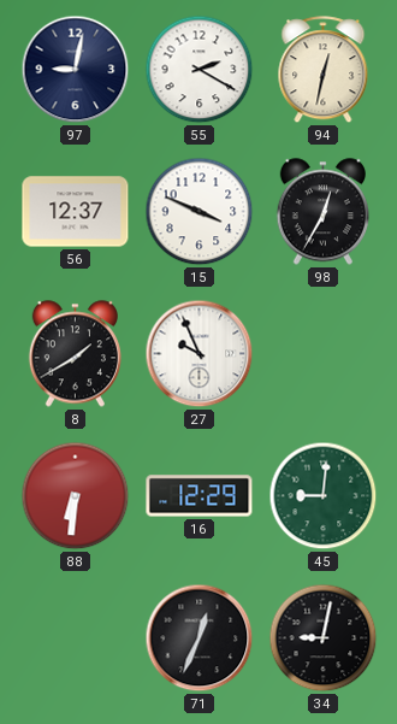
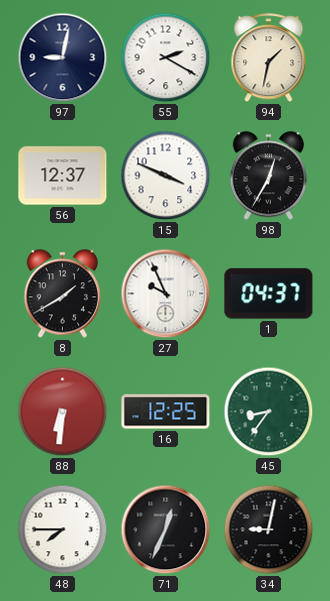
94: 12:32 -> 1:32 (269, 58)
1: none -> 04:37 (269, 294)
16: 12:29 -> 12:25 (166, 412)
45: 9:01 -> 8:36 (269, 412)
48: none -> 7:45 (63, 530)
